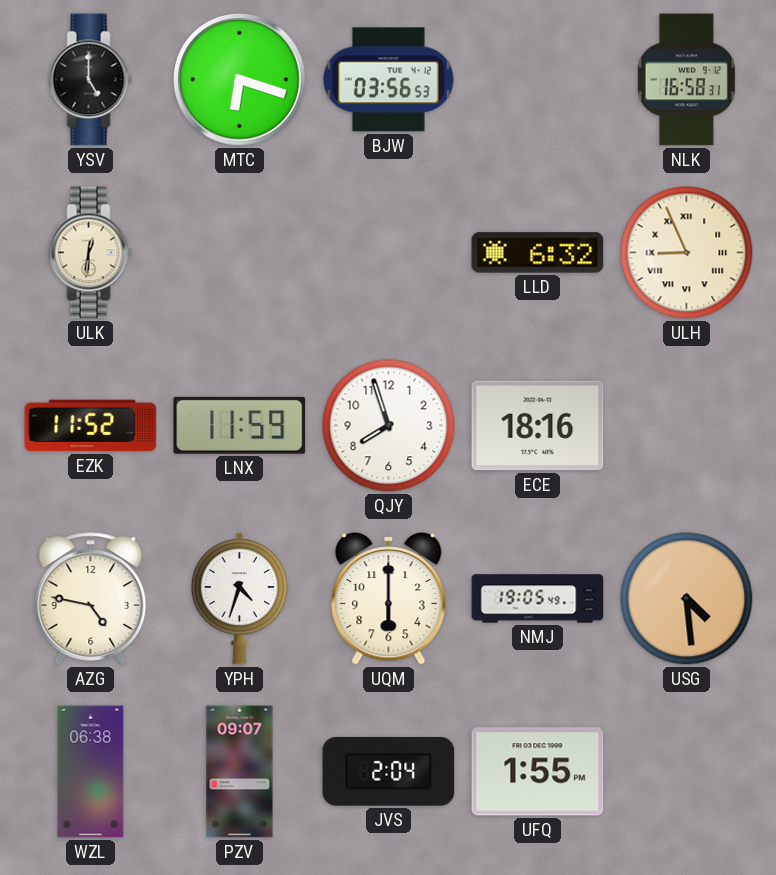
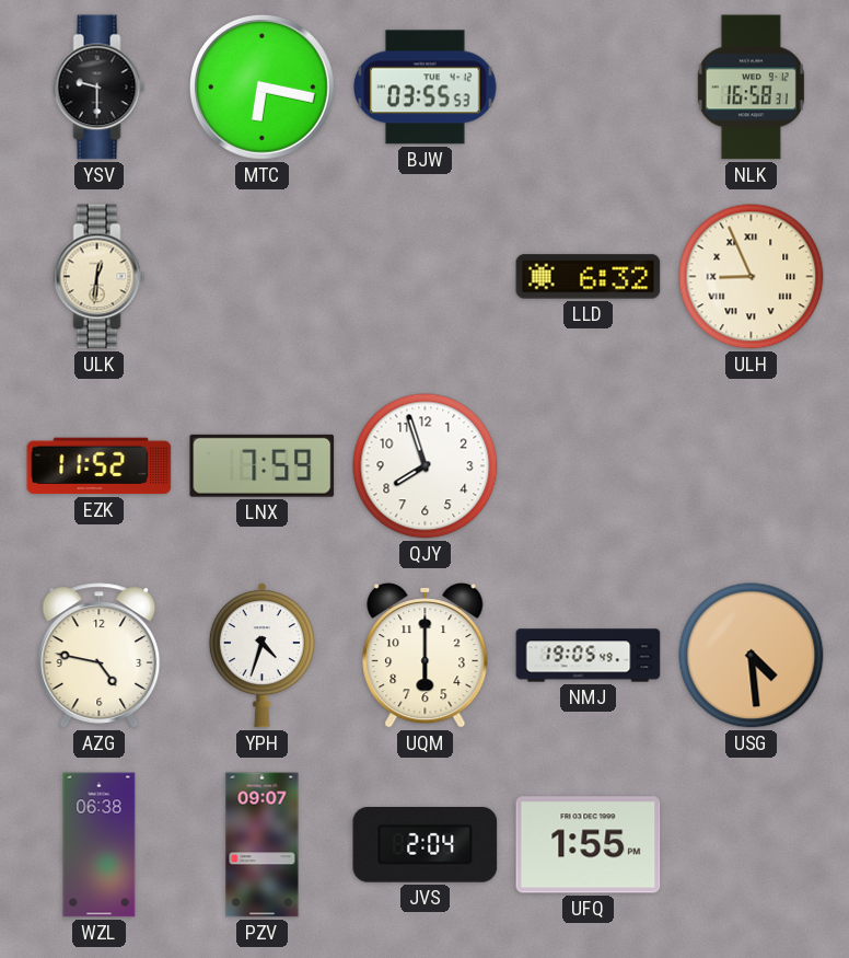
YSV: 5:00 -> 9:30 (100, 88)
MTC: 6:18 -> 6:17 (261, 86)
BJW: 03:56 -> 03:55 (425, 88)
LNX: 11:59 -> 7:59 (263, 465)
ECE: 18:16 -> none (538, 426)
